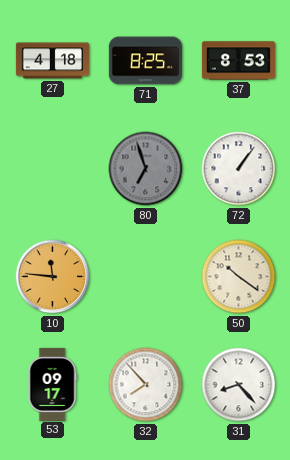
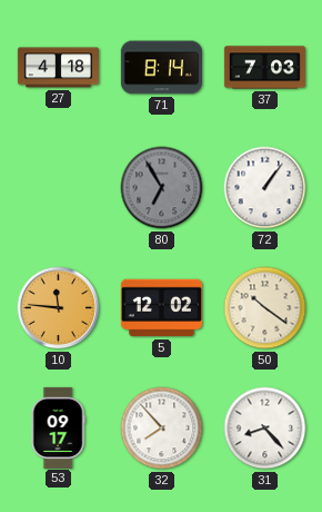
71: 8:25 -> 8:14 (161, 68)
37: 8:53 -> 7:03 (264, 68)
80: 6:57 -> 6:55 (162, 188)
5: none -> 12:02 (161, 308)
